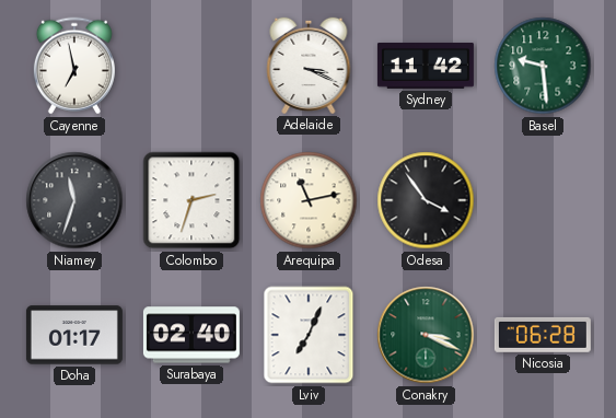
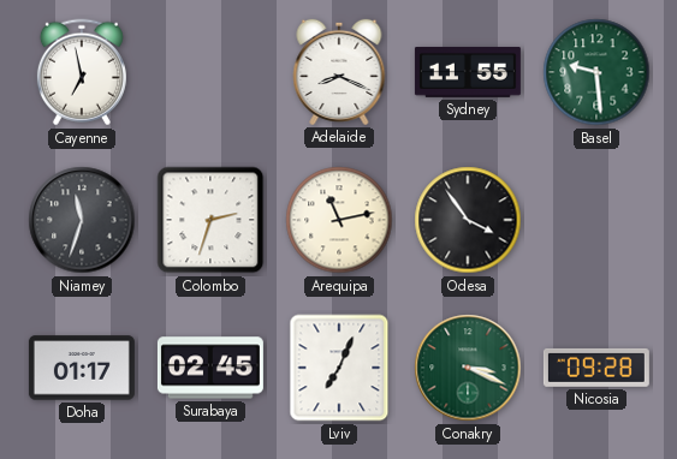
Adelaide: 3:19 -> 8:19 (339, 72)
Sydney: 11:42 -> 11:55 (468, 73)
Surabaya: 02:40 -> 02:45 (210, 368)
Nicosia: 06:28 -> 09:28 (596, 368)
